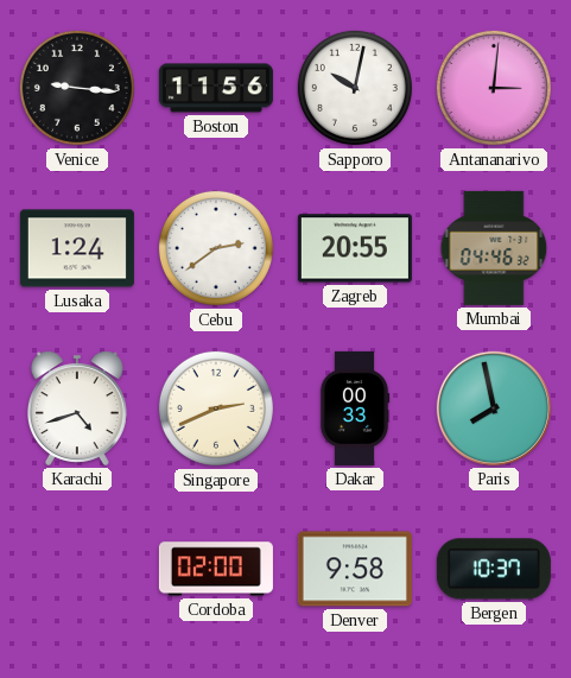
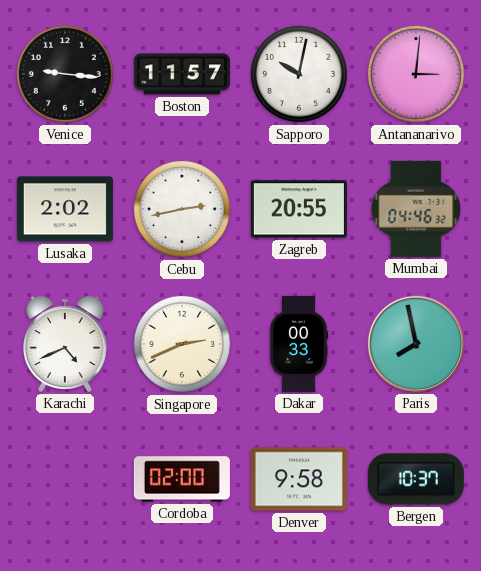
Boston: 11:56 -> 11:57 (182, 74)
Lusaka: 1:24 -> 2:02 (65, 209)
Cebu: 2:39 -> 2:43 (182, 209)
Karachi: 4:42 -> 4:41 (65, 344)
